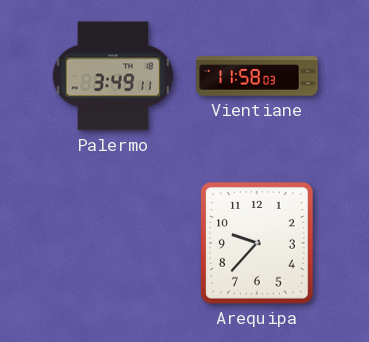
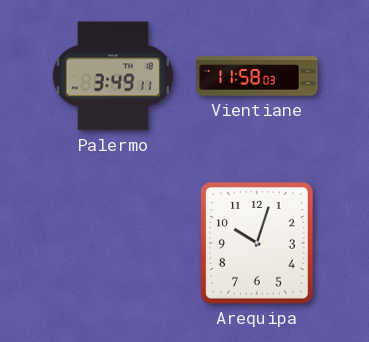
Arequipa: 9:37 -> 10:03 (257, 243)
